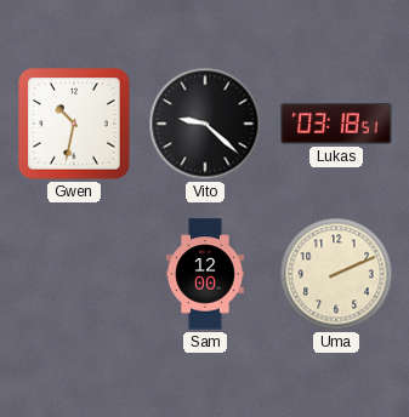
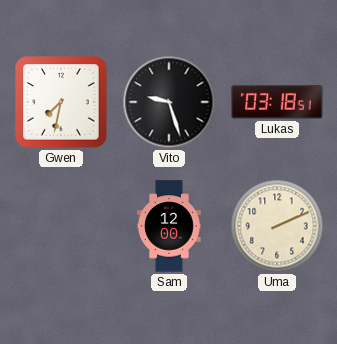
Gwen: 10:32 -> 7:32 (61, 102)
Vito: 9:22 -> 9:27 (169, 102)
